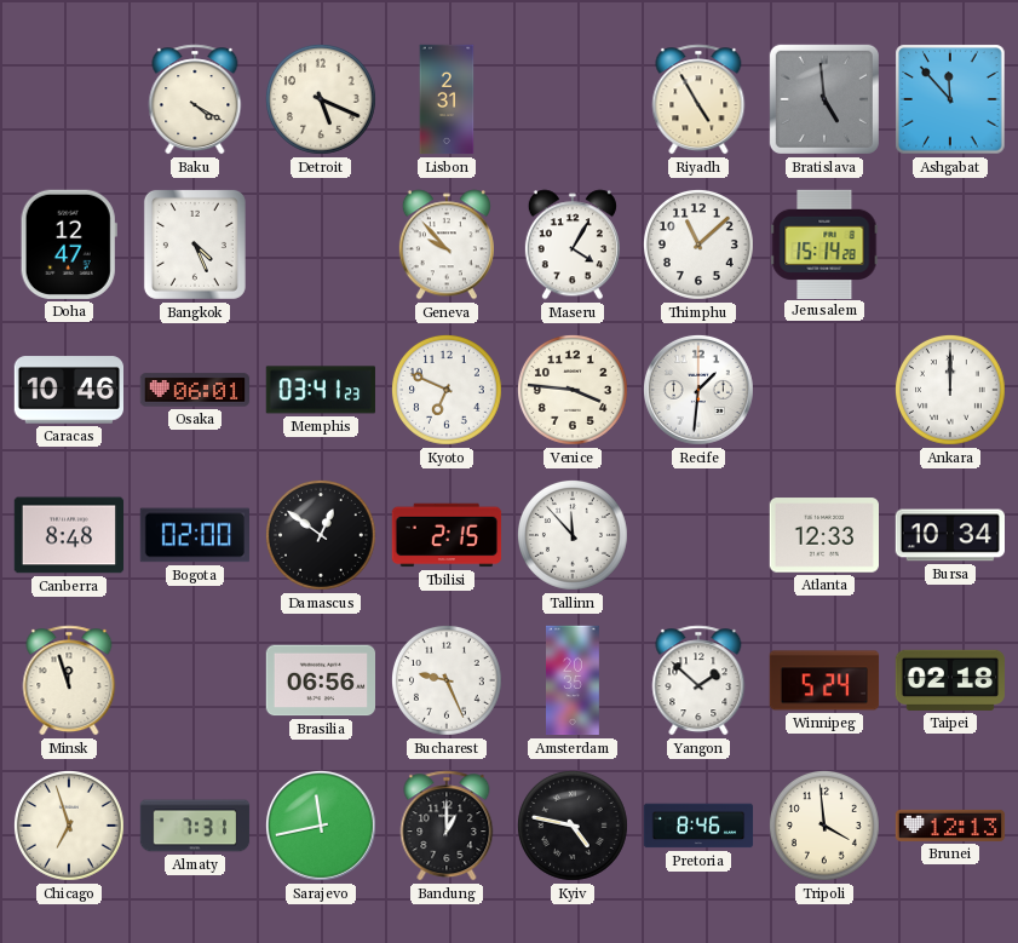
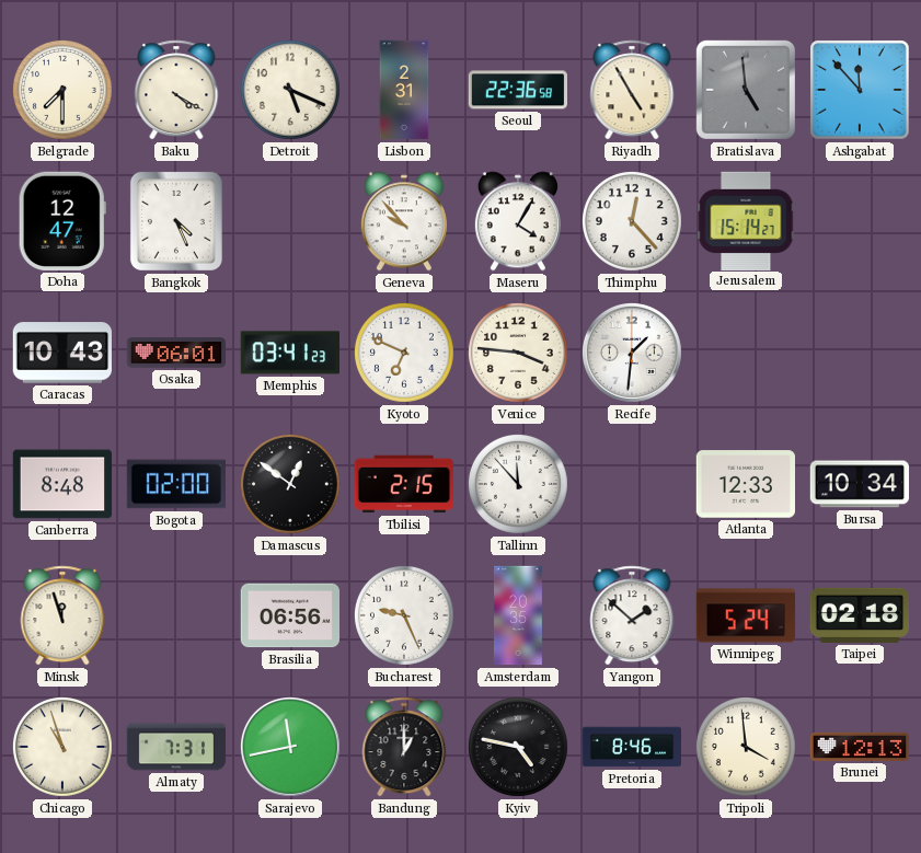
Belgrade: none -> 7:30 (62, 90)
Seoul: none -> 22:36 (517, 90)
Thimphu: 11:08 -> 12:23 (632, 221)
Jerusalem: 15:14:28 -> 15:14:27 (746, 220)
Caracas: 10:46 -> 10:43 (61, 353)
Ankara: 12:00 -> none (950, 390)
Chicago: 6:57 -> 10:57 (62, 747)
